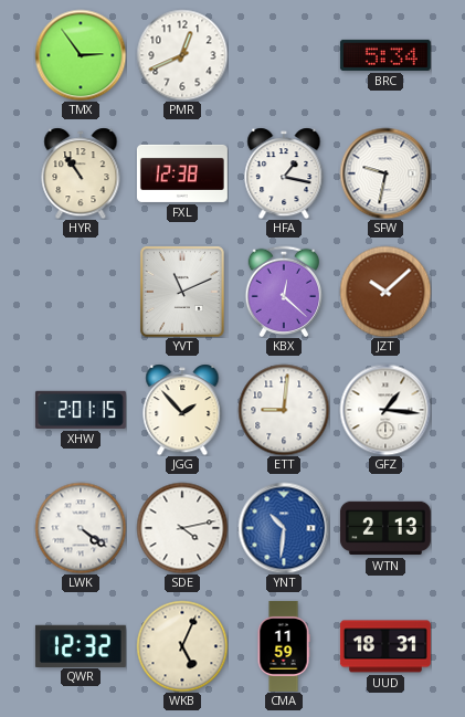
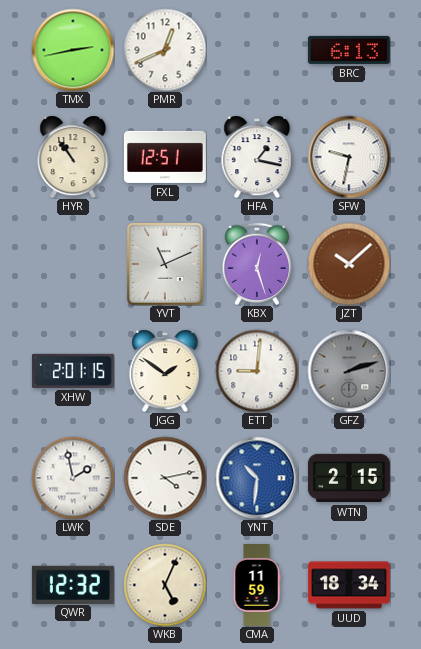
TMX: 2:54 -> 2:43 (73, 50)
BRC: 5:34 -> 6:13 (349, 50)
FXL: 12:38 -> 12:51 (165, 157)
KBX: 12:22 -> 12:27 (256, 263)
JGG: 1:53 -> 1:51 (165, 371)
GFZ: 1:16 -> 2:12 (349, 371)
GFZ dial: white -> grey (349, 371)
LWK: 4:21 -> 1:58 (73, 478)
WTN: 2:13 -> 2:15 (349, 478)
UUD: 18:31 -> 18:34 (349, 585)
